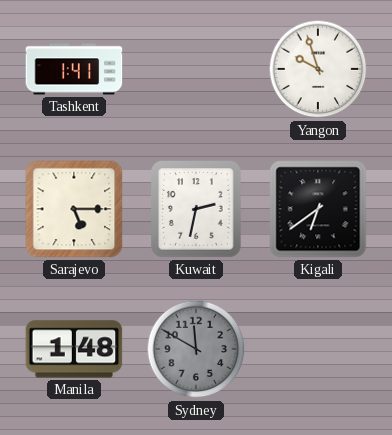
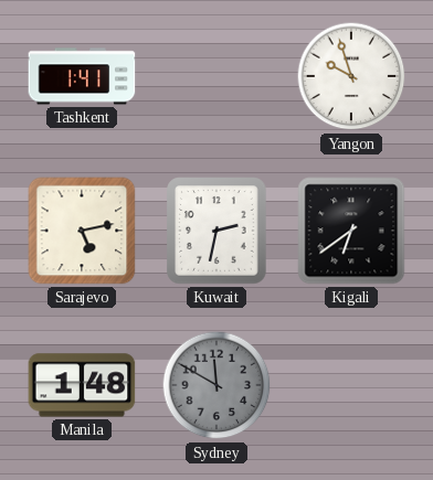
Sarajevo: 5:15 -> 5:13 (82, 231)
